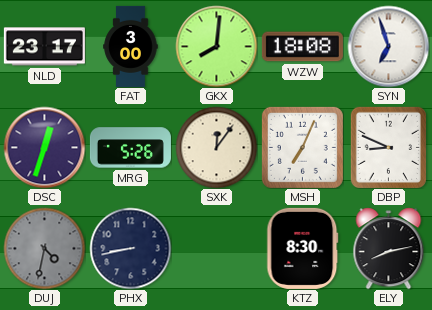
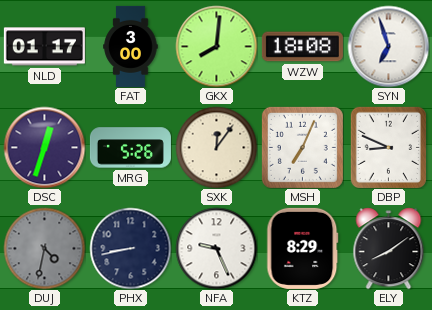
NLD: 23:17 -> 01:17 (44, 47)
NFA: none -> 9:26 (216, 248)
KTZ: 8:30 -> 8:29 (303, 248)
ELY: 8:13 -> 8:09 (389, 248)
